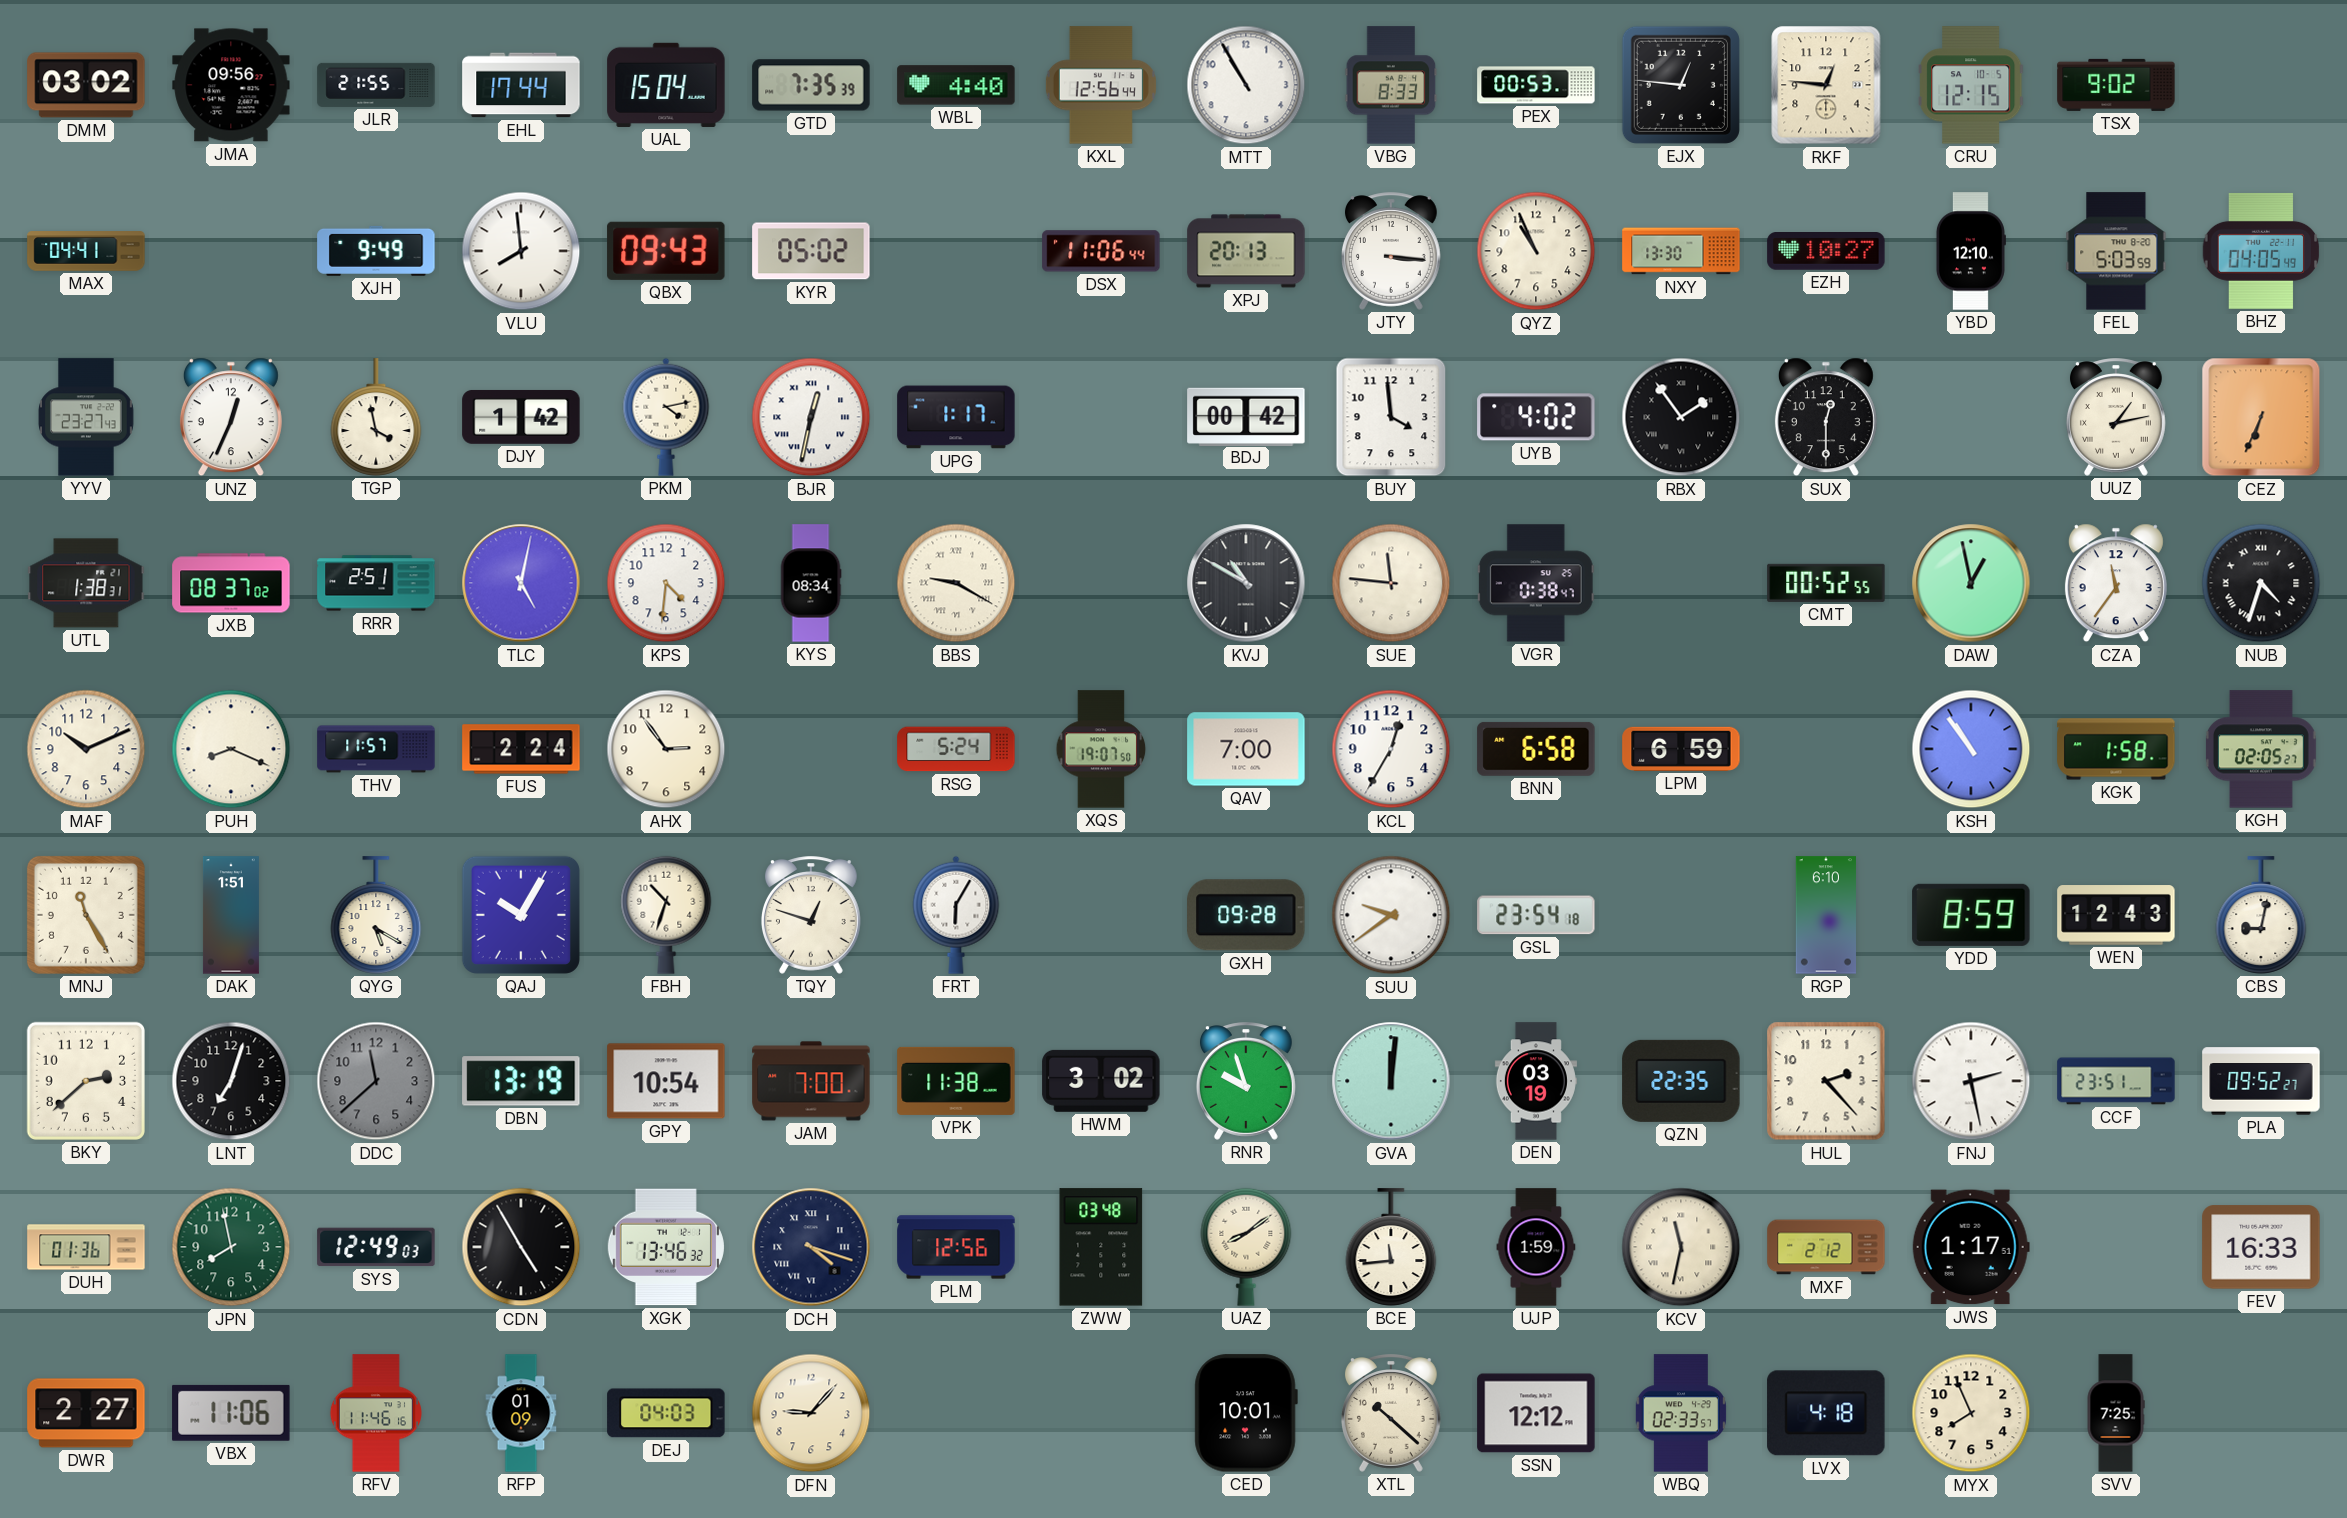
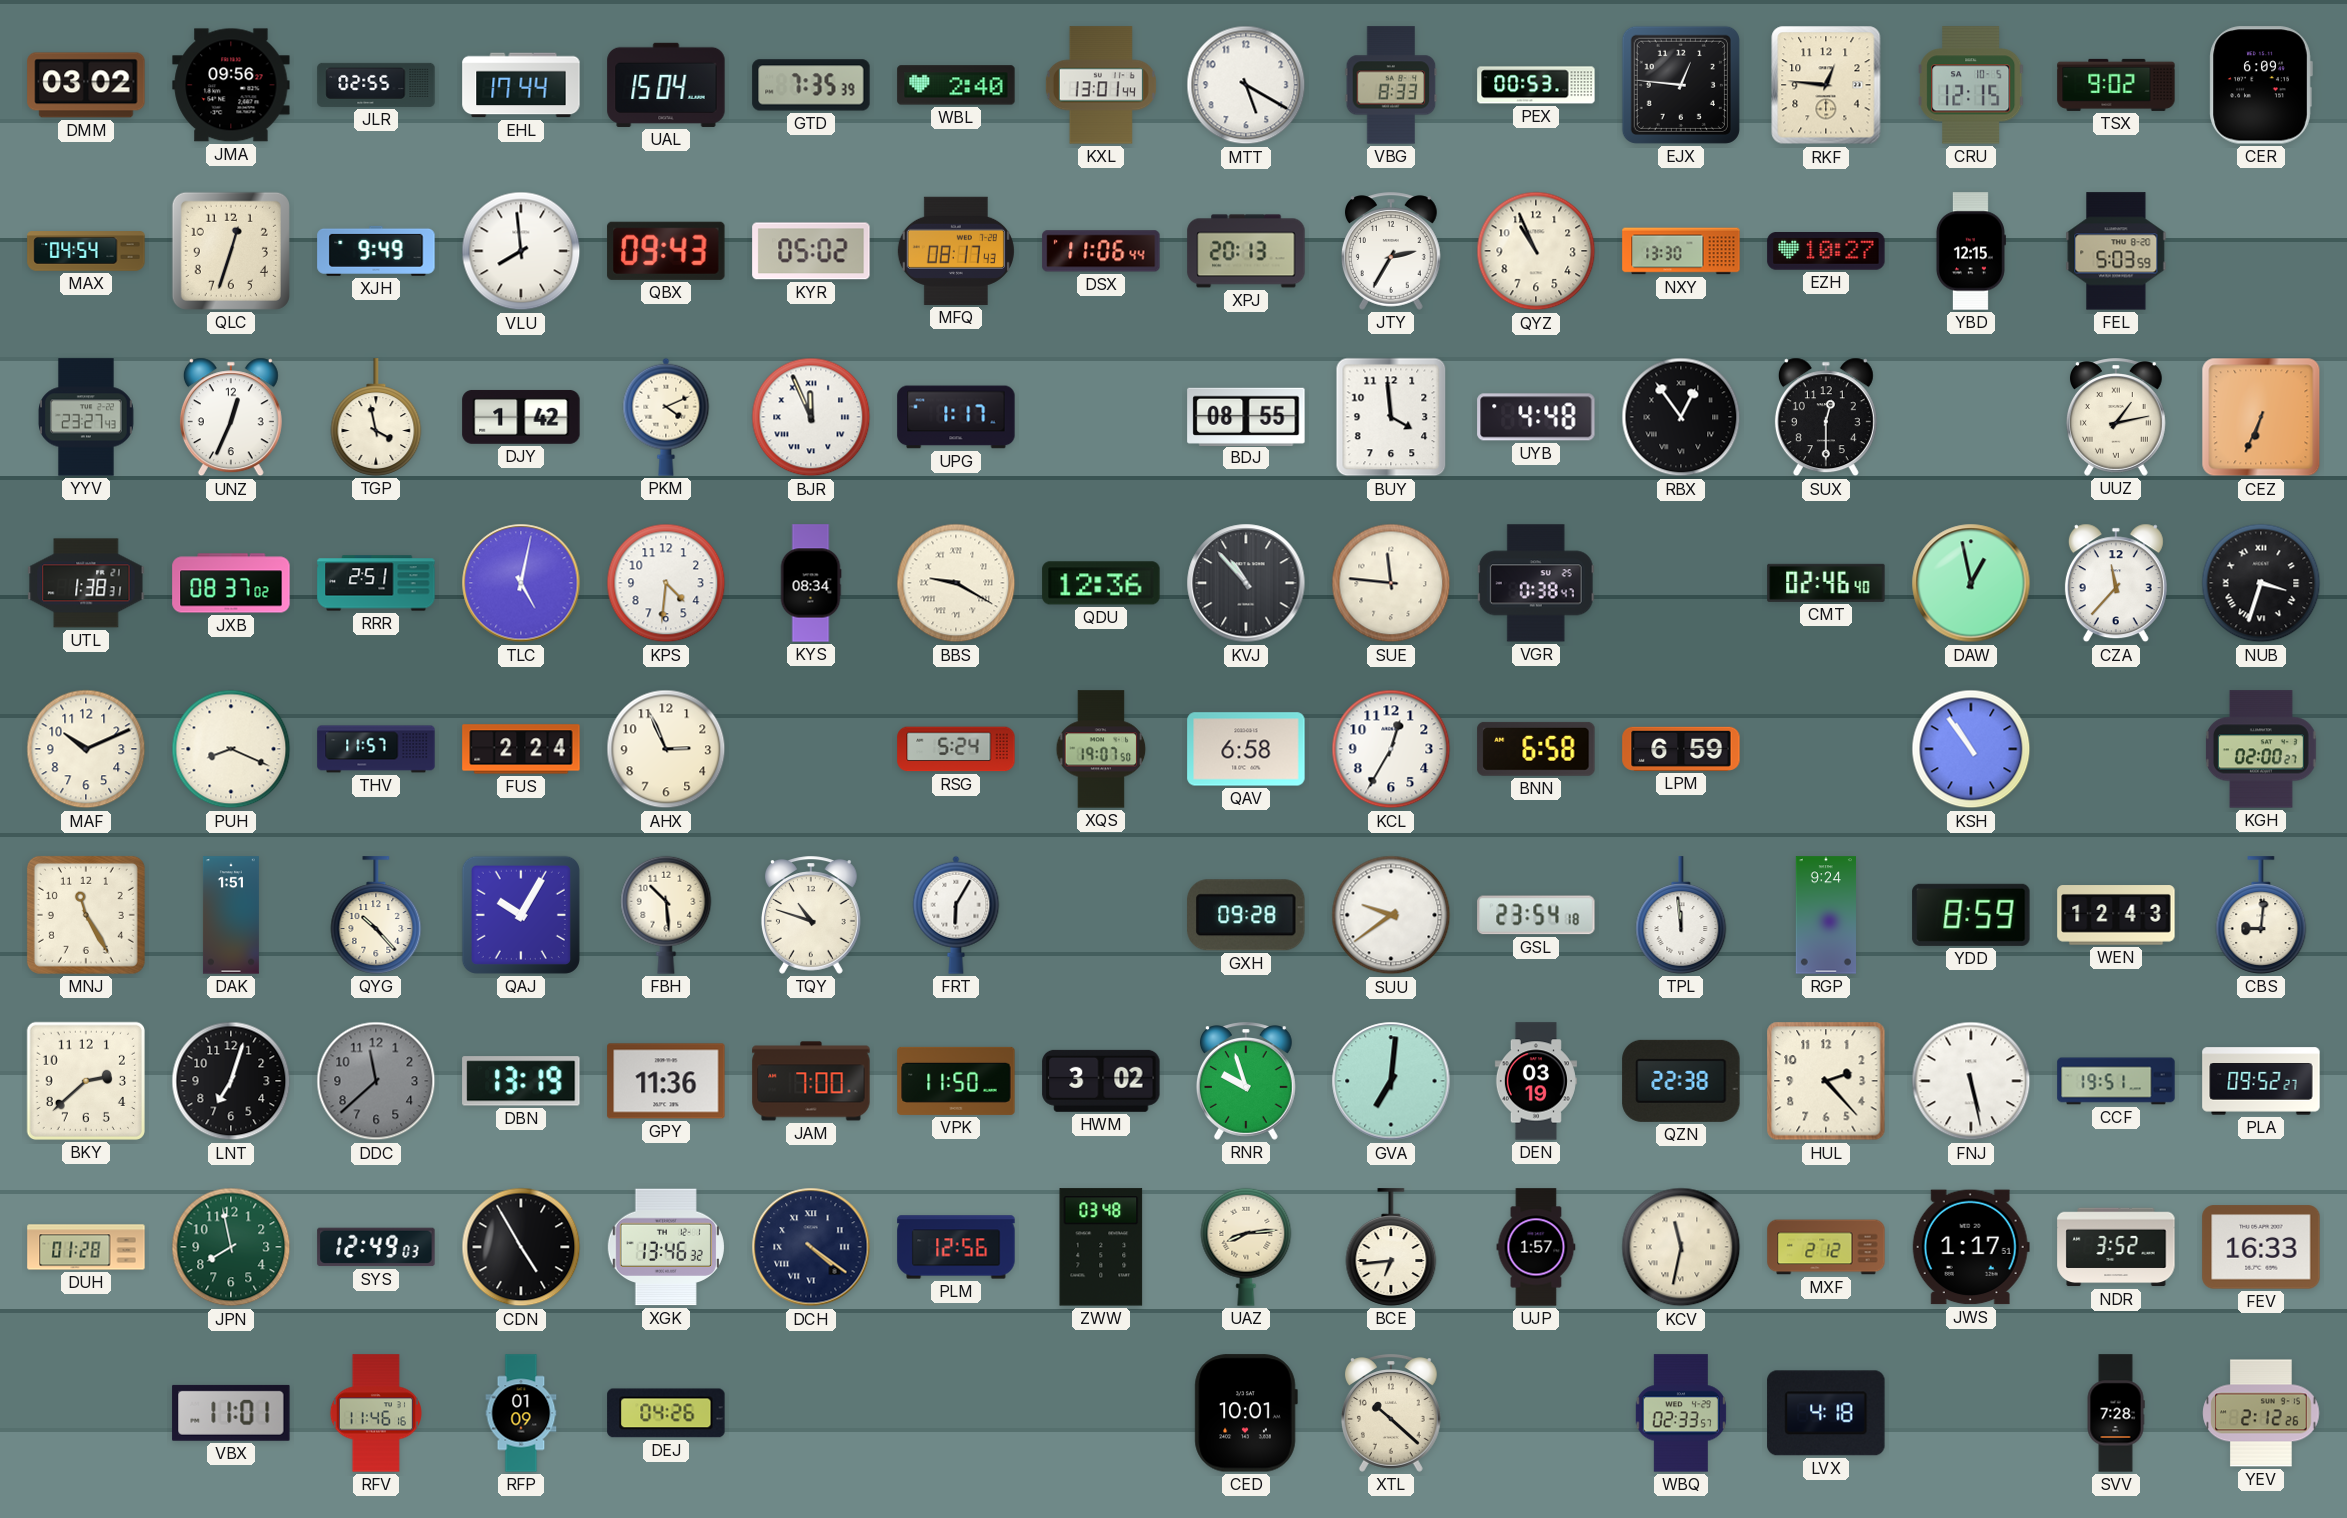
JLR: 21:55 -> 02:55 (376, 85)
WBL: 4:40 -> 2:40 (956, 85)
KXL: 12:56 -> 13:01 (1101, 85)
MTT: 10:55 -> 5:20 (1246, 85)
CER: none -> 6:09 (2261, 85)
MAX: 04:41 -> 04:54 (86, 251)
QLC: none -> 12:33 (231, 251)
MFQ: none -> 08:17 (956, 251)
JTY: 3:16 -> 2:35 (1391, 251)
YBD: 12:10 -> 12:15 (1970, 251)
BHZ: 04:05 -> none (2261, 251)
PKM: 4:13 -> 4:11 (666, 417)
BJR: 12:32 -> 11:56 (811, 417)
BDJ: 00:42 -> 08:55 (1246, 416)
UYB: 4:02 -> 4:48 (1536, 417)
RBX: 1:54 -> 12:54 (1681, 417)
QDU: none -> 12:36 (1101, 583)
KVJ: 10:50 -> 10:53 (1246, 583)
CMT: 00:52 -> 02:46 (1826, 583)
CZA: 11:36 -> 11:37 (2116, 583)
NUB: 4:33 -> 3:33 (2261, 583)
AHX: 2:54 -> 2:56 (666, 749)
QAV: 7:00 -> 6:58 (1246, 749)
KGK: 1:58 -> none (2116, 749)
KGH: 02:05 -> 02:00 (2261, 749)
QYG: 5:20 -> 10:23 (376, 915)
FBH: 10:33 -> 10:29 (666, 915)
TQY: 12:48 -> 10:48 (811, 915)
TPL: none -> 11:59 (1681, 915)
RGP: 6:10 -> 9:24 (1826, 915)
CBS: 9:02 -> 9:01 (2261, 915)
GPY: 10:54 -> 11:36 (666, 1081)
VPK: 11:38 -> 11:50 (956, 1081)
GVA: 12:01 -> 7:01 (1391, 1081)
QZN: 22:35 -> 22:38 (1681, 1081)
FNJ: 2:28 -> 5:28 (1971, 1081)
CCF: 23:51 -> 19:51 (2116, 1081)
DUH: 01:36 -> 01:28 (86, 1247)
DCH: 4:18 -> 4:21 (811, 1247)
UAZ: 8:09 -> 8:14 (1246, 1247)
BCE: 11:44 -> 6:44 (1391, 1247)
UJP: 1:59 -> 1:57 (1536, 1247)
NDR: none -> 3:52 (2116, 1247)
DWR: 2:27 -> none (86, 1413)
VBX: 11:06 -> 11:01 (231, 1413)
DEJ: 04:03 -> 04:26 (666, 1413)
DFN: 9:07 -> none (811, 1413)
SSN: 12:12 -> none (1536, 1413)
MYX: 7:56 -> none (1971, 1413)
SVV: 7:25 -> 7:28 (2116, 1413)
YEV: none -> 2:12 (2261, 1413)
